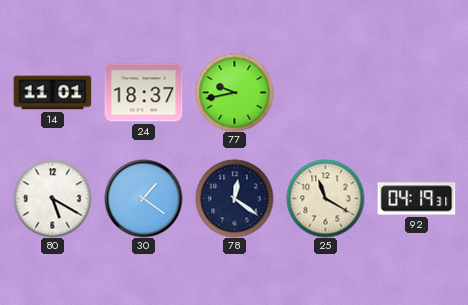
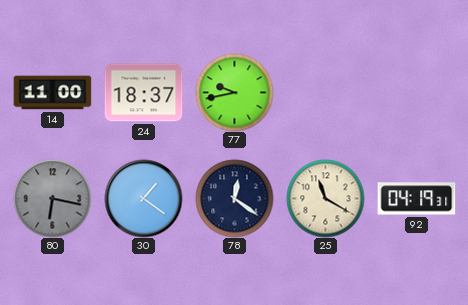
14: 11:01 -> 11:00 (52, 93)
80: 5:20 -> 6:17 (52, 198)
80 dial: white -> grey (52, 198)
